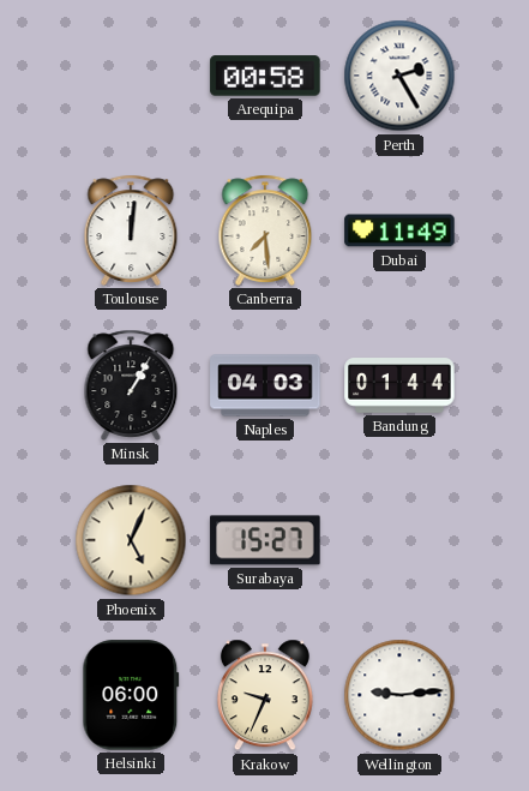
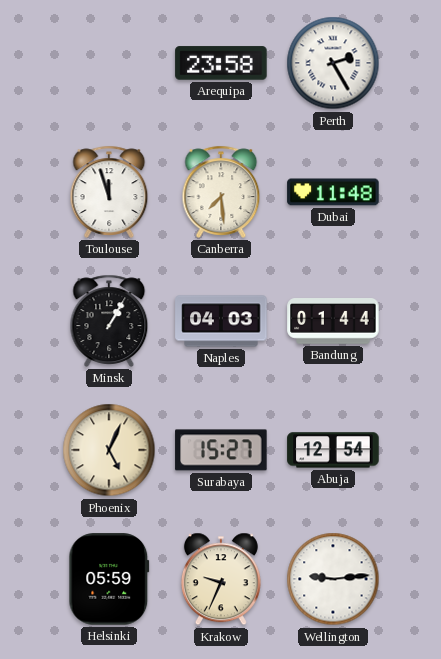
Arequipa: 00:58 -> 23:58 (221, 63)
Toulouse: 12:01 -> 11:57 (109, 192)
Dubai: 11:49 -> 11:48 (333, 192)
Abuja: none -> 12:54 (333, 450)
Helsinki: 06:00 -> 05:59 (109, 579)
